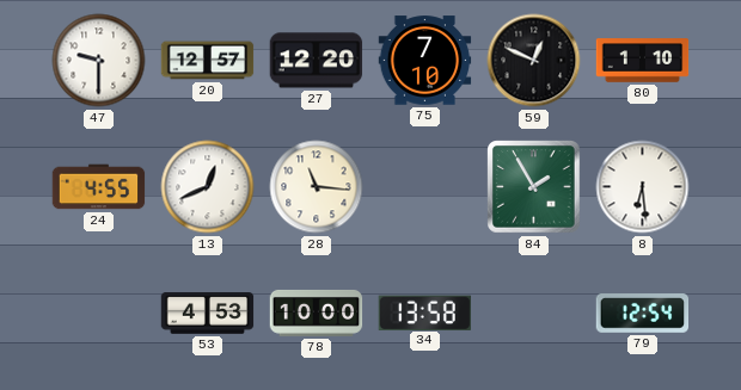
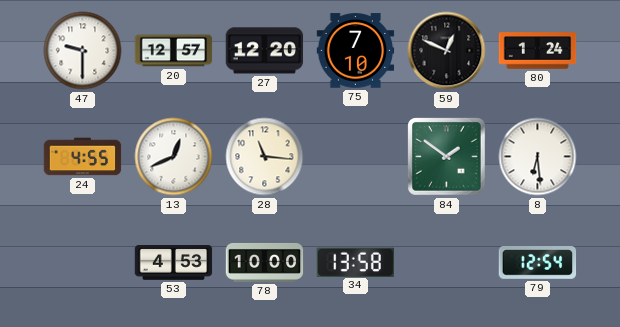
80: 1:10 -> 1:24 (538, 51)
84: 1:55 -> 1:51 (447, 157)
